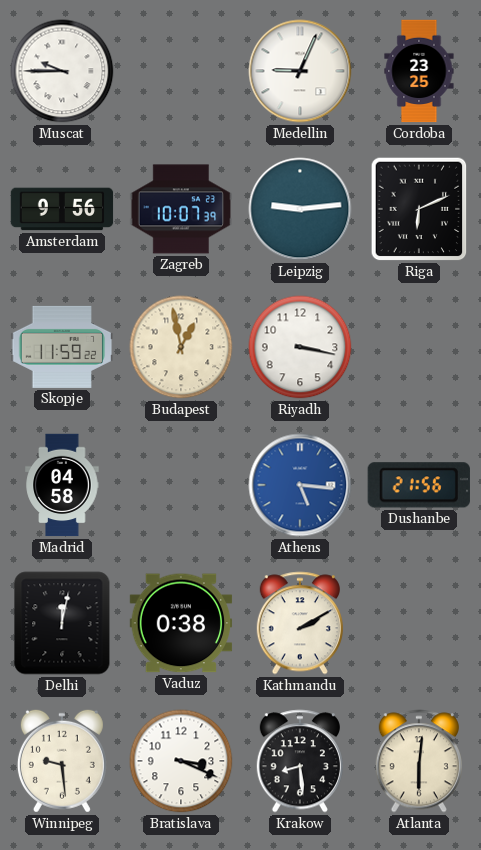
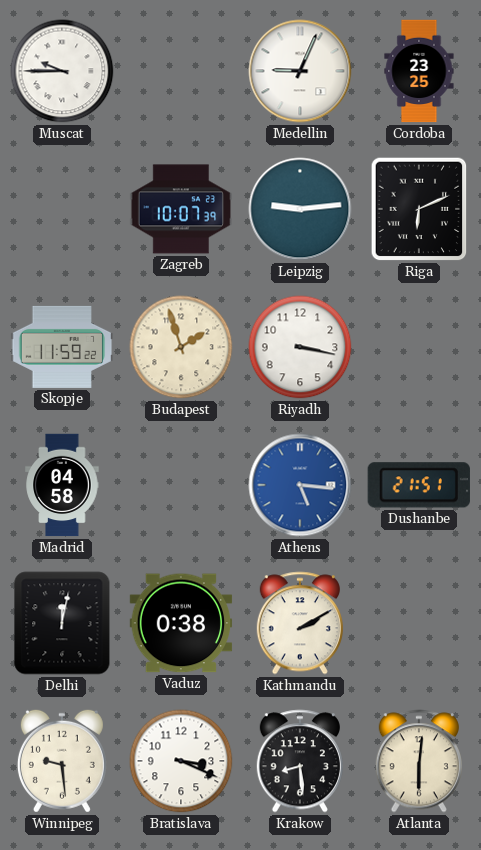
Amsterdam: 9:56 -> none (62, 209)
Budapest: 12:58 -> 1:57 (181, 347)
Dushanbe: 21:56 -> 21:51 (419, 485)
